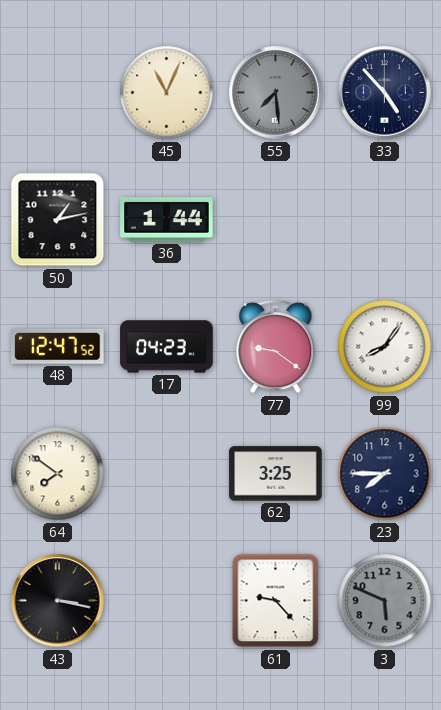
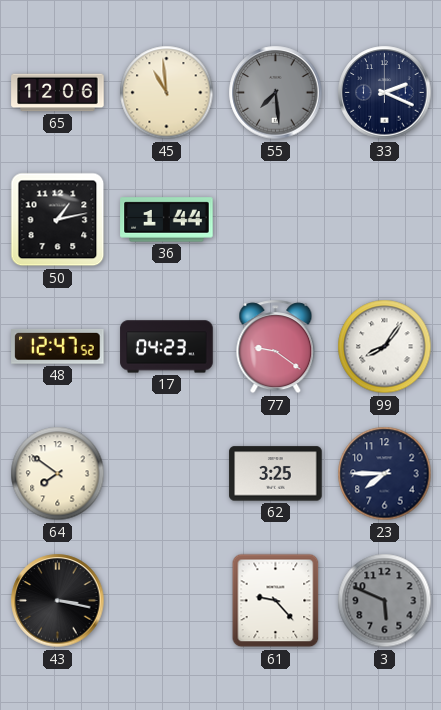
65: none -> 12:06 (58, 93)
45: 11:04 -> 10:59 (167, 93)
33: 4:53 -> 2:19 (385, 93)
